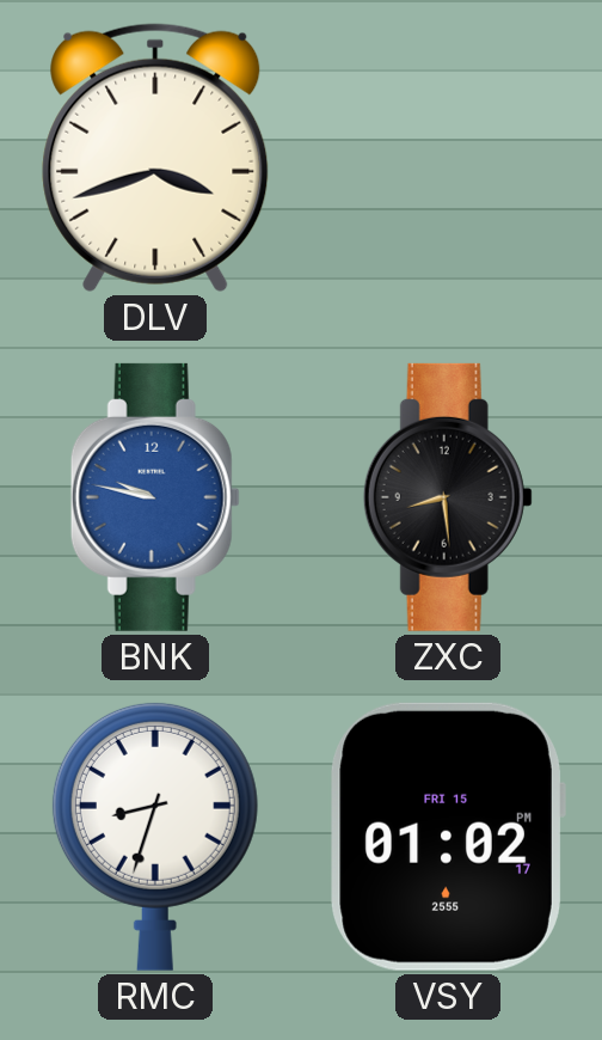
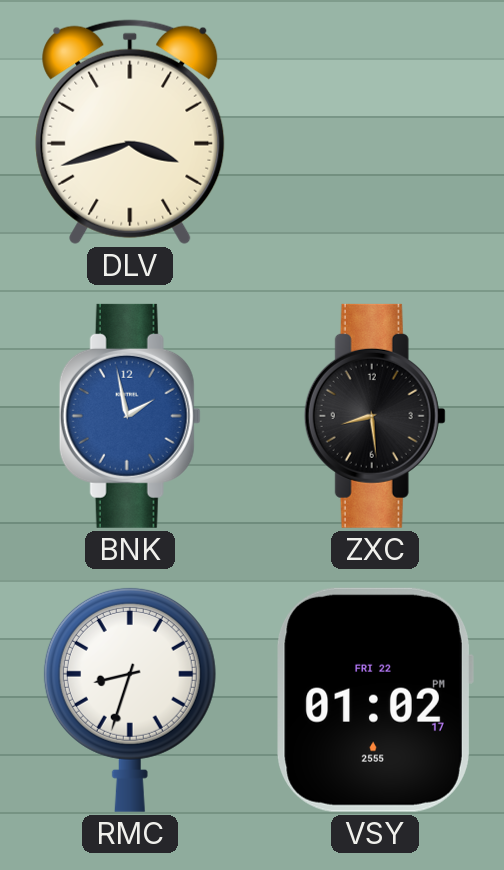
BNK: 9:47 -> 1:58 (130, 416)
VSY date: FRI 15 -> FRI 22 (375, 700)
